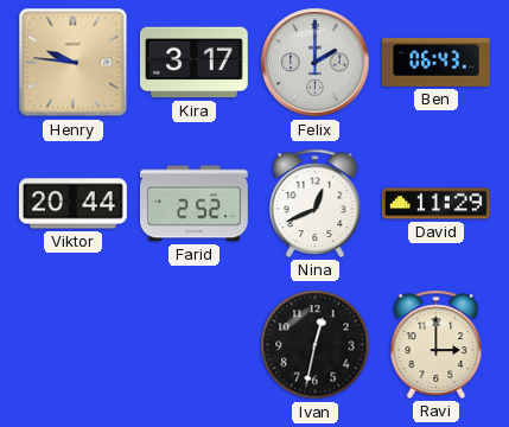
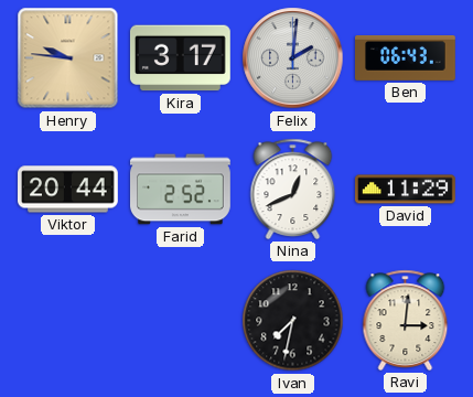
Felix: 2:00 -> 2:01 (293, 58)
Ivan: 12:32 -> 7:32 (293, 321)
Ravi: 3:00 -> 3:01 (406, 320)
